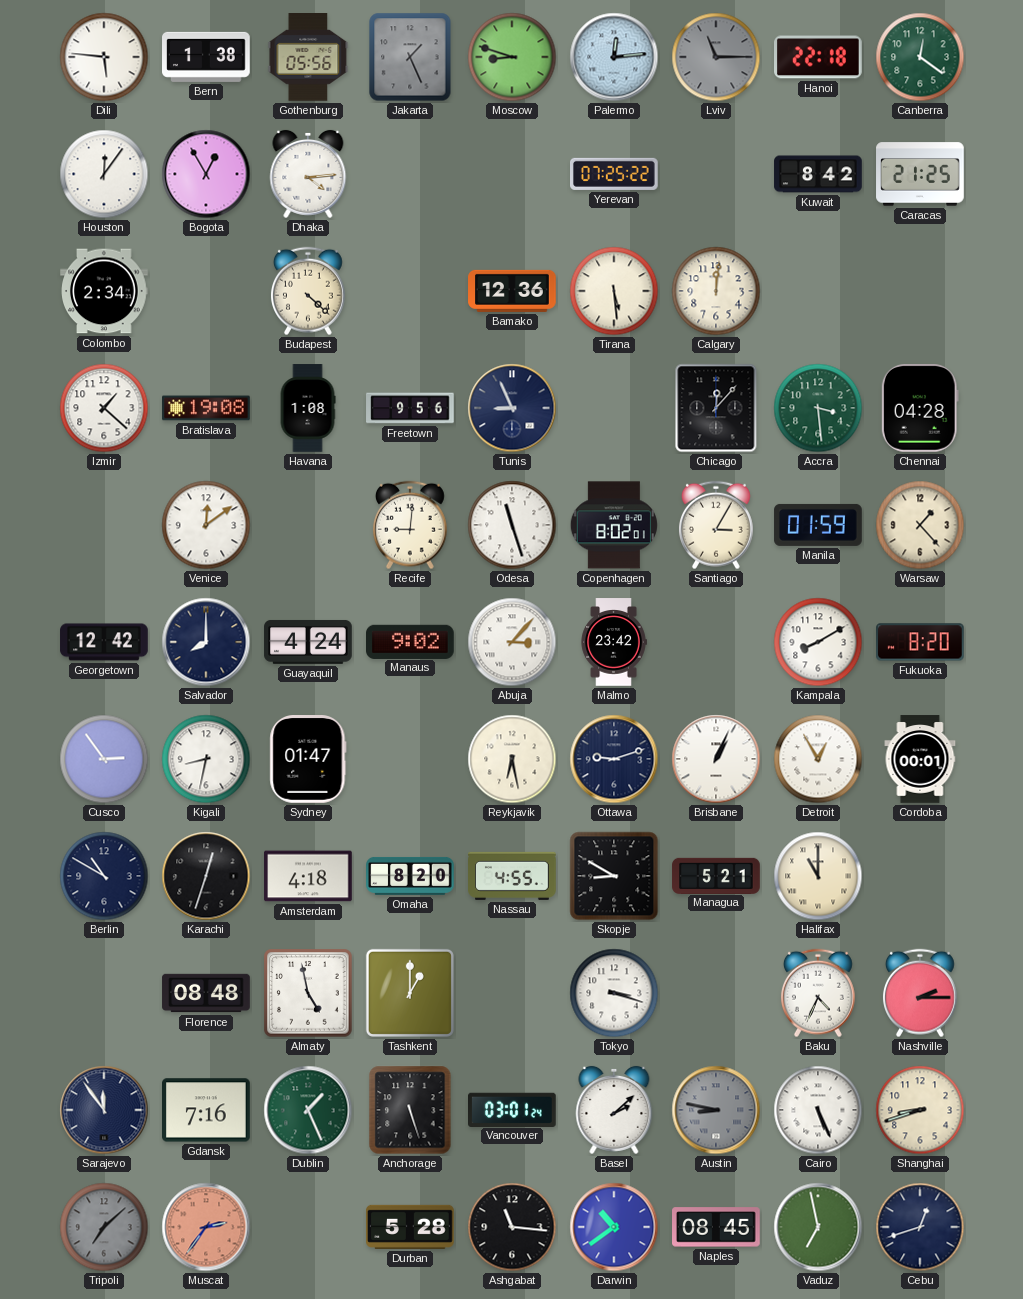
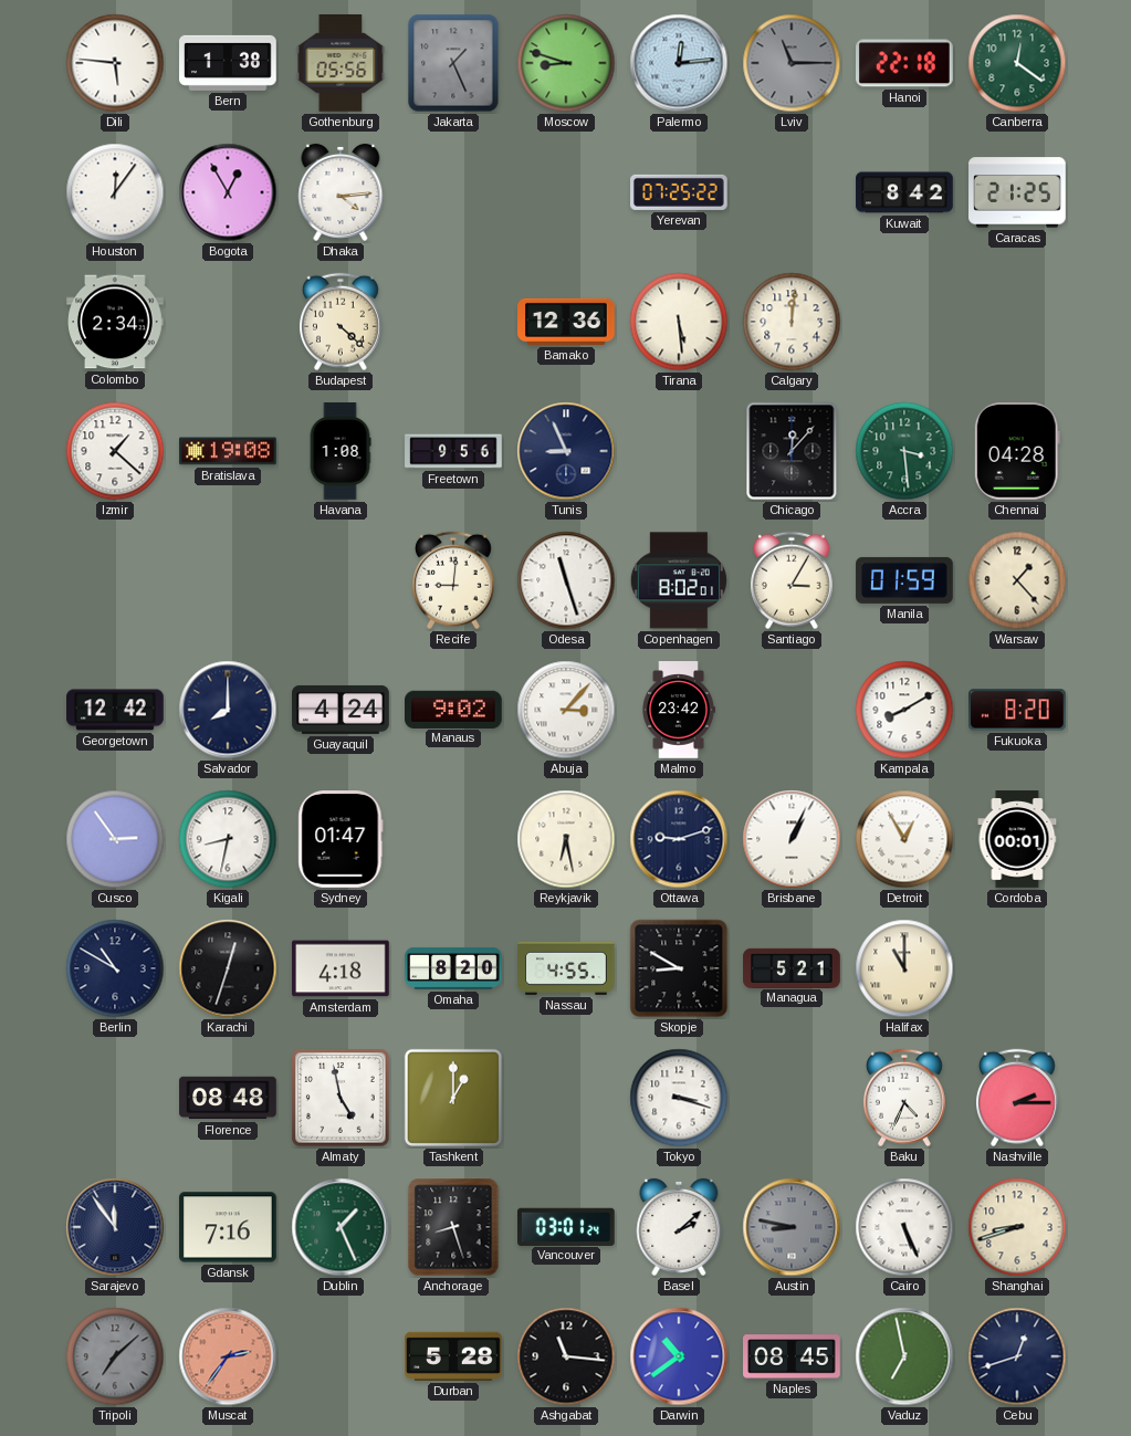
Venice: 12:09 -> none (206, 525)
Anchorage: 5:27 -> 8:27 (453, 1227)
